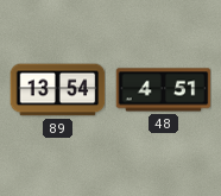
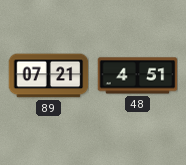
89: 13:54 -> 07:21 (48, 76)
